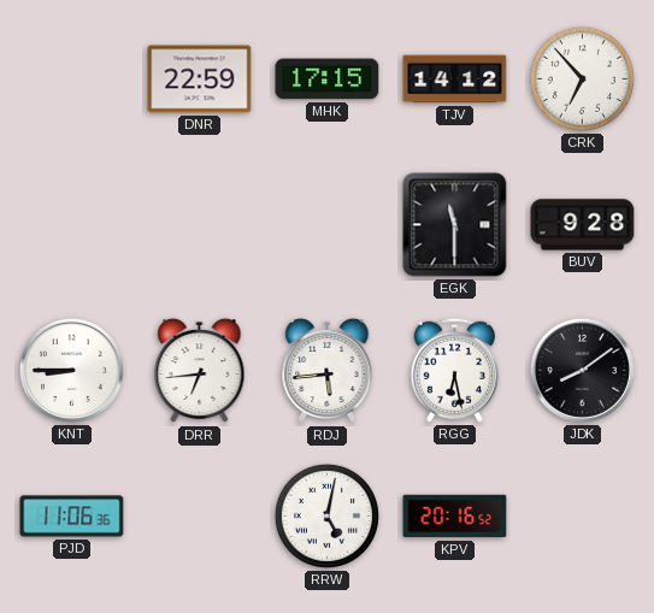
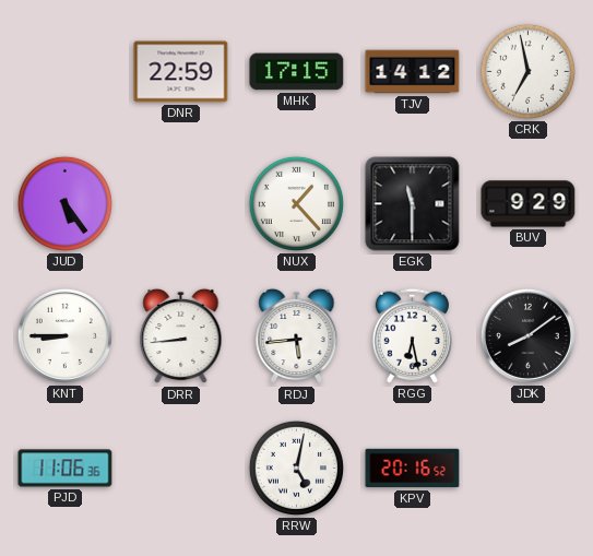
CRK: 6:53 -> 6:58 (527, 71)
JUD: none -> 5:24 (64, 203)
NUX: none -> 1:23 (296, 203)
BUV: 9:28 -> 9:29 (529, 204)
DRR: 6:44 -> 8:44 (181, 336)
